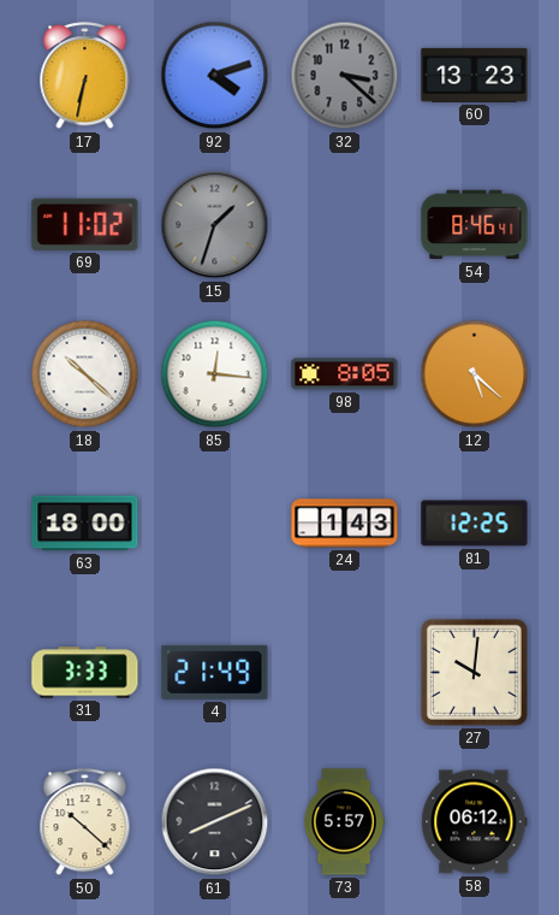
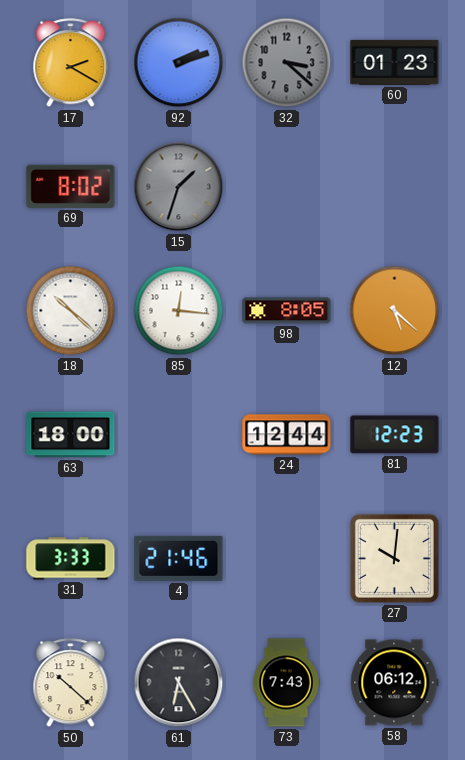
17: 6:32 -> 2:20 (71, 63)
92: 4:12 -> 2:12 (179, 63)
60: 13:23 -> 01:23 (395, 62)
69: 11:02 -> 8:02 (71, 186)
54: 8:46 -> none (475, 225)
24: 1:43 -> 12:44 (287, 435)
81: 12:25 -> 12:23 (395, 435)
4: 21:49 -> 21:46 (179, 558)
61: 8:11 -> 6:25 (179, 683)
73: 5:57 -> 7:43 (286, 683)
